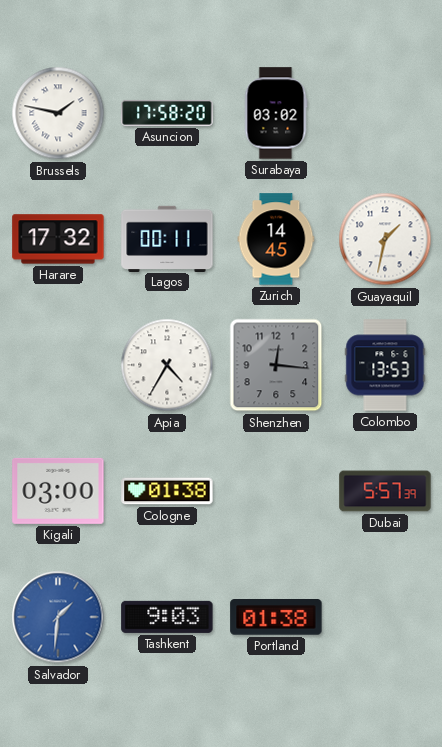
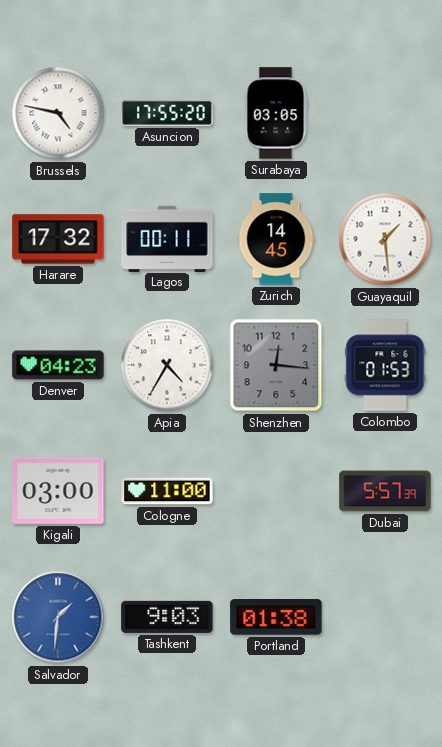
Brussels: 1:47 -> 4:47 (58, 113)
Asuncion: 17:58 -> 17:55 (167, 113)
Surabaya: 03:02 -> 03:05 (276, 113)
Guayaquil: 1:32 -> 1:29 (385, 239)
Denver: none -> 04:23 (58, 365)
Colombo: 13:53 -> 01:53 (385, 365)
Cologne: 01:38 -> 11:00 (167, 491)
